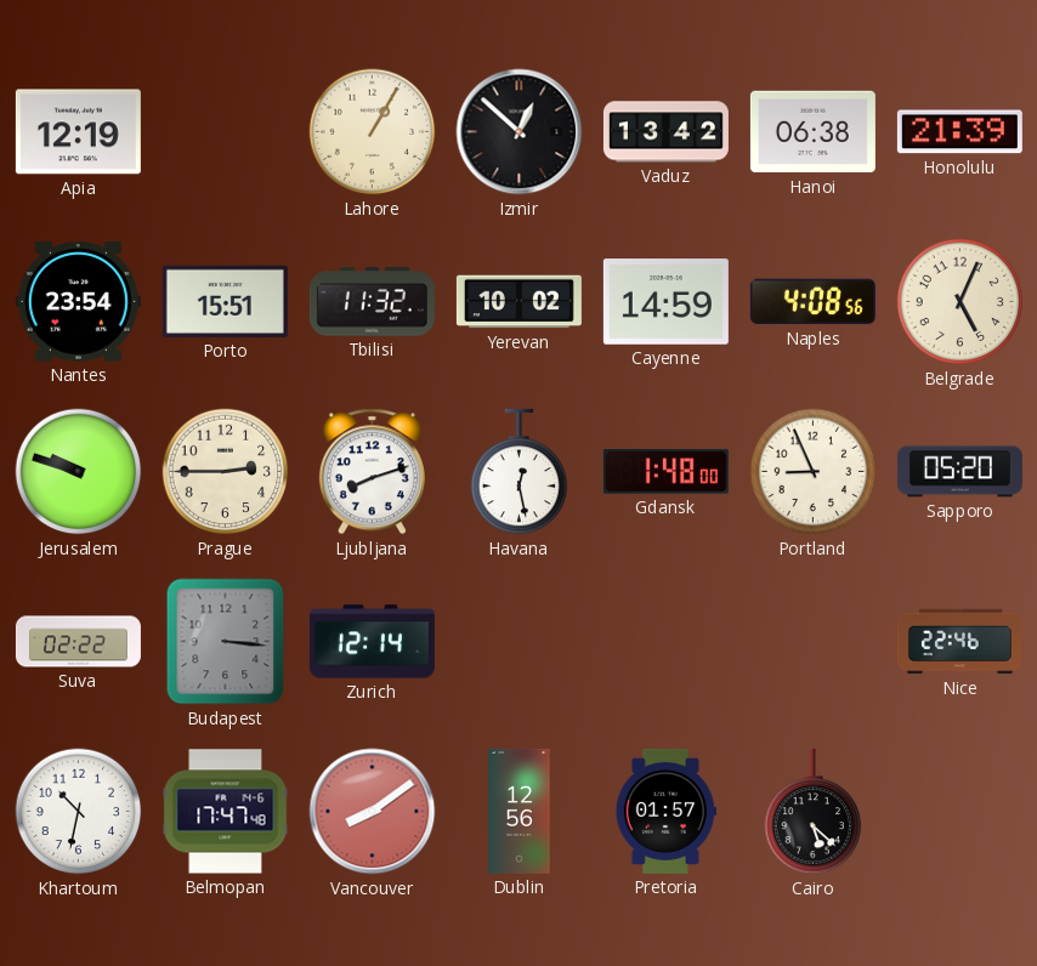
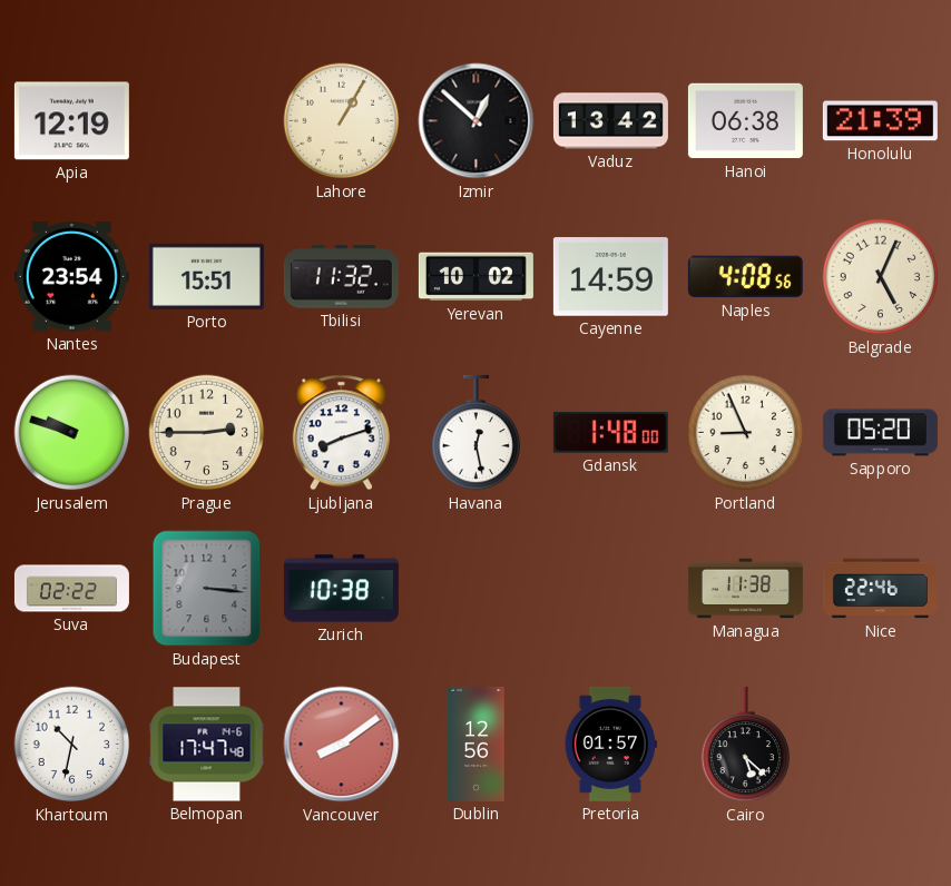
Zurich: 12:14 -> 10:38 (341, 589)
Managua: none -> 11:38 (745, 589)
